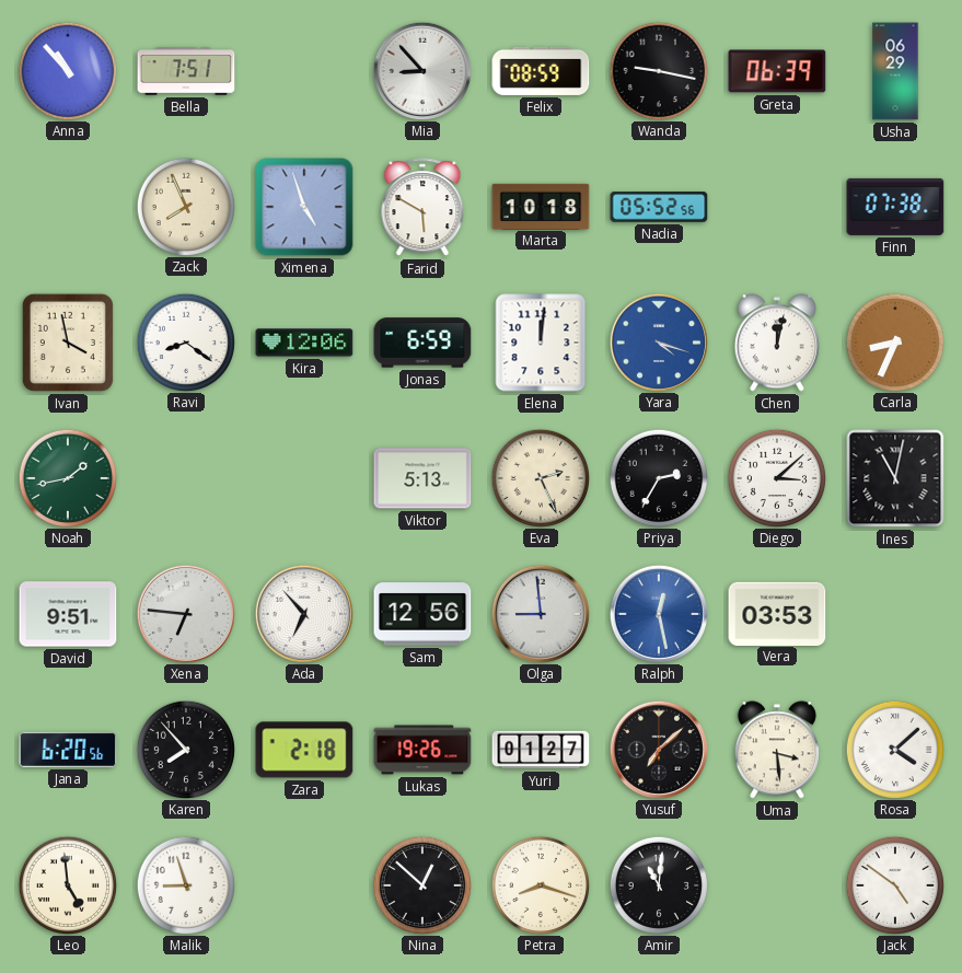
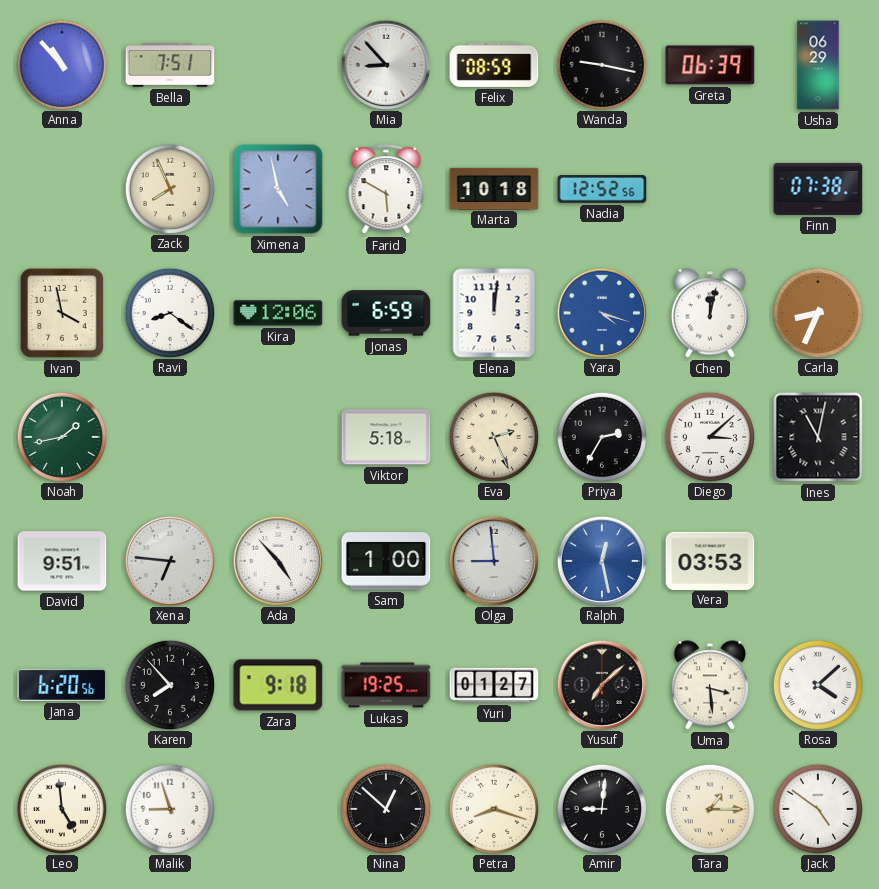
Ximena: 4:57 -> 4:58 (278, 189)
Nadia: 05:52 -> 12:52 (602, 189)
Viktor: 5:13 -> 5:18 (386, 437)
Ada: 6:53 -> 4:53 (277, 560)
Sam: 12:56 -> 1:00 (386, 561)
Zara: 2:18 -> 9:18 (278, 685)
Lukas: 19:26 -> 19:25 (386, 685)
Amir: 11:01 -> 9:01 (601, 808)
Tara: none -> 1:15 (709, 808)
